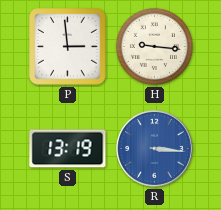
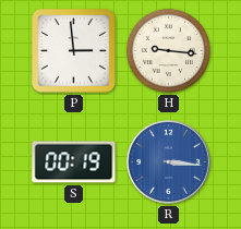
S: 13:19 -> 00:19 (74, 162)
